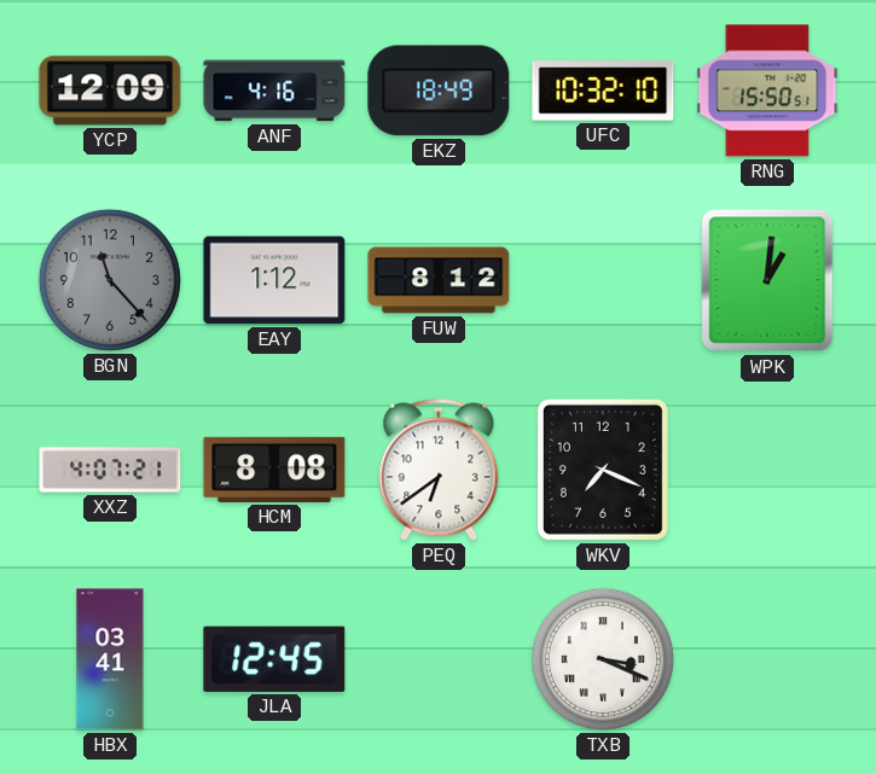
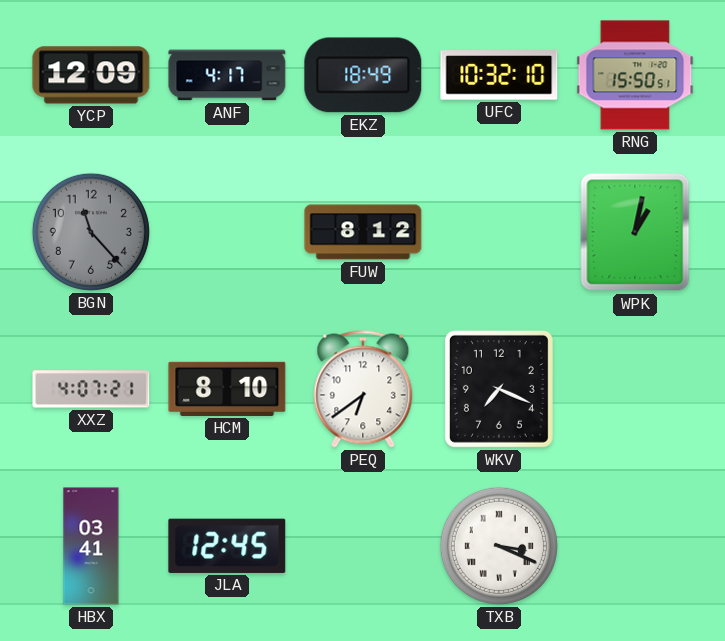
ANF: 4:16 -> 4:17 (227, 75)
EAY: 1:12 -> none (274, 280)
WPK: 1:01 -> 1:02 (635, 232)
HCM: 8:08 -> 8:10 (227, 389)
